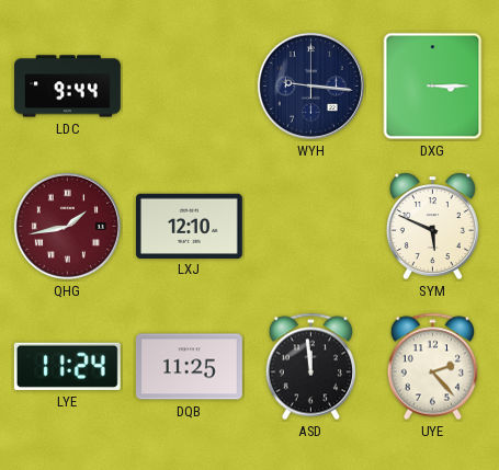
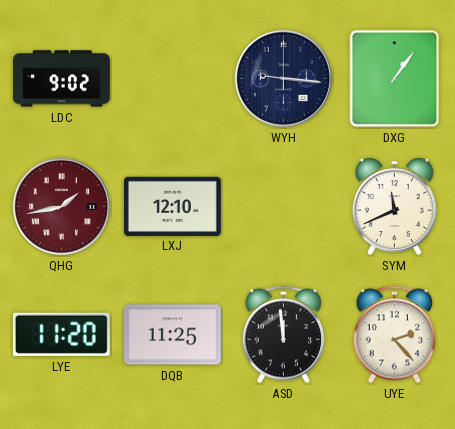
LDC: 9:44 -> 9:02 (62, 79)
DXG: 3:15 -> 1:06 (395, 79)
SYM: 5:49 -> 11:41 (394, 206)
LYE: 11:24 -> 11:20 (61, 334)
